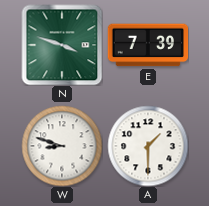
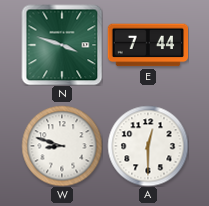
E: 7:39 -> 7:44 (148, 45)
A: 1:30 -> 12:30 (148, 146)
